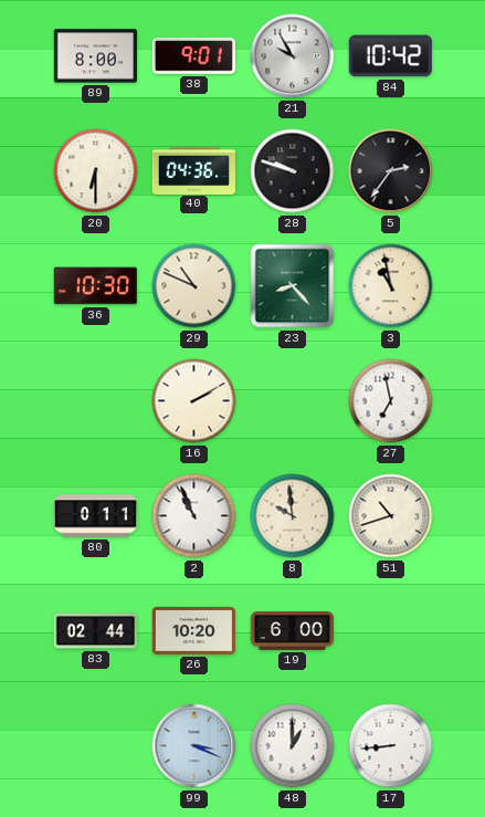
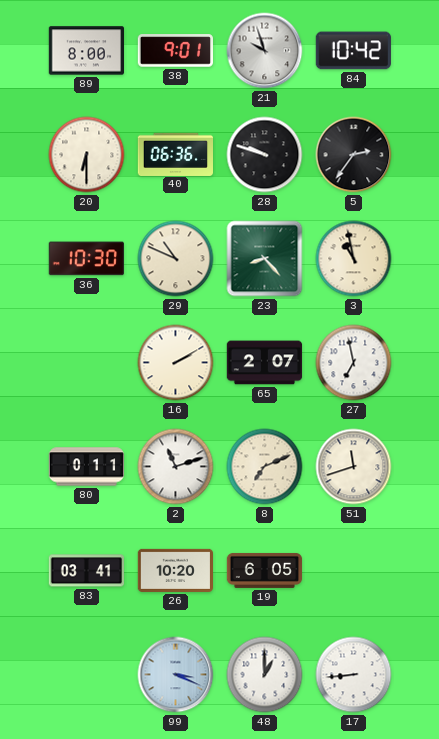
21: 9:55 -> 9:57 (265, 51)
40: 04:36 -> 06:36 (175, 154)
65: none -> 2:07 (265, 363)
2: 10:56 -> 11:12 (176, 467)
8: 9:59 -> 7:11 (265, 467)
51: 10:42 -> 11:42 (354, 467)
83: 02:44 -> 03:41 (86, 571)
19: 6:00 -> 6:05 (265, 570)
